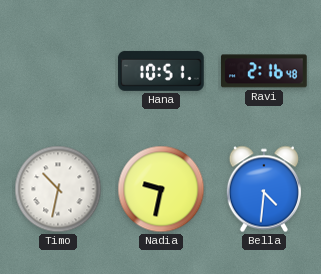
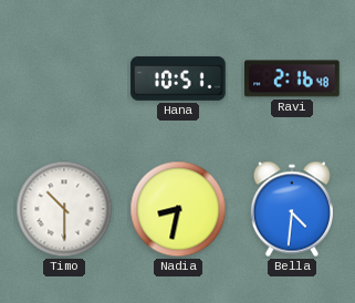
Timo: 10:32 -> 10:30 (64, 209)
Nadia: 9:32 -> 8:32 (178, 209)
